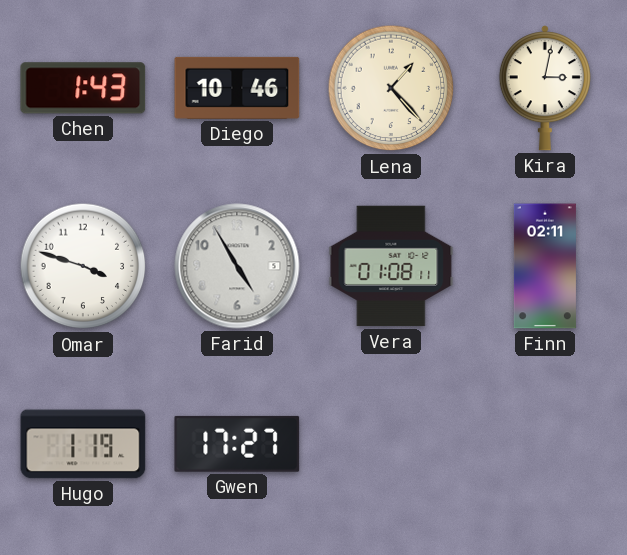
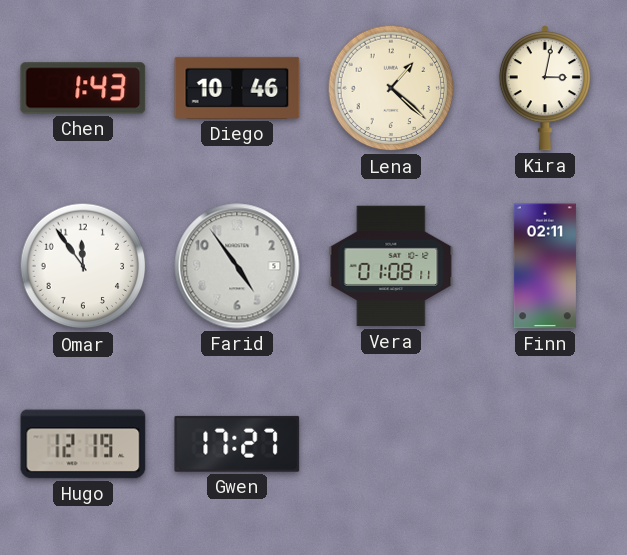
Lena: 1:23 -> 1:22 (391, 88)
Omar: 3:48 -> 11:54 (83, 266)
Farid: 4:55 -> 4:54 (237, 266)
Hugo: 1:19 -> 12:19 (83, 444)
